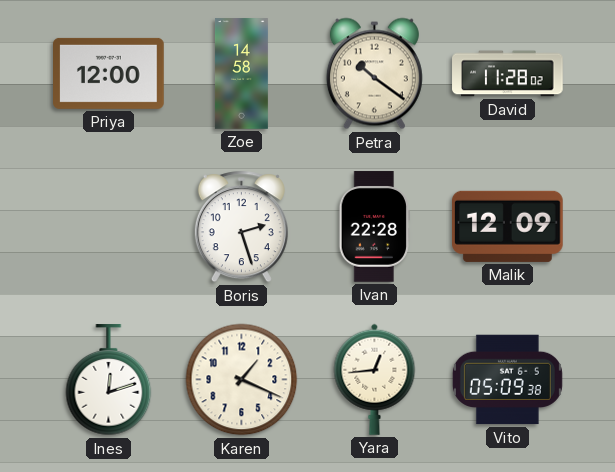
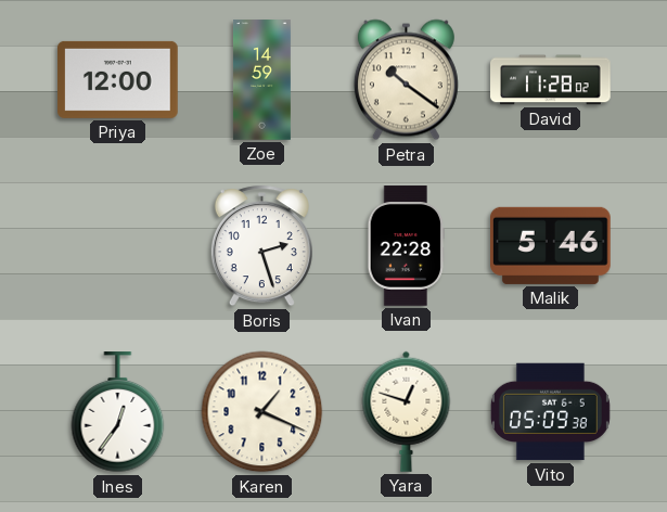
Zoe: 14:58 -> 14:59 (261, 80)
Malik: 12:09 -> 5:46 (551, 245)
Ines: 12:12 -> 12:36 (118, 412)
Yara: 12:44 -> 12:48 (407, 411)
